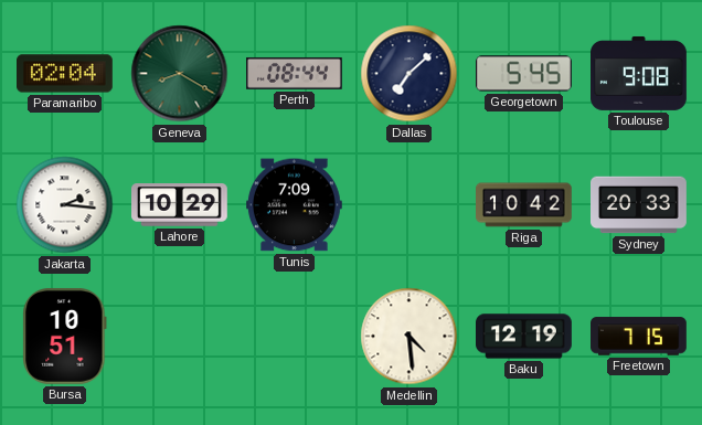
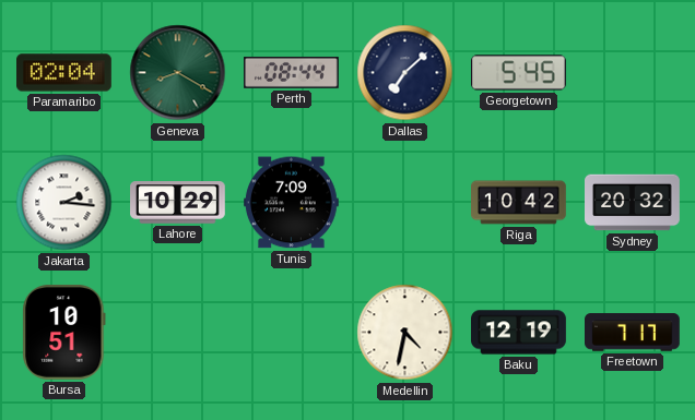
Toulouse: 9:08 -> none (639, 73)
Sydney: 20:33 -> 20:32 (633, 203)
Medellin: 4:29 -> 4:32 (405, 333)
Freetown: 7:15 -> 7:17 (633, 333)
